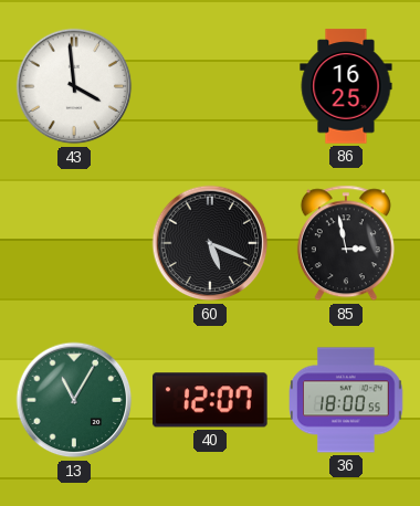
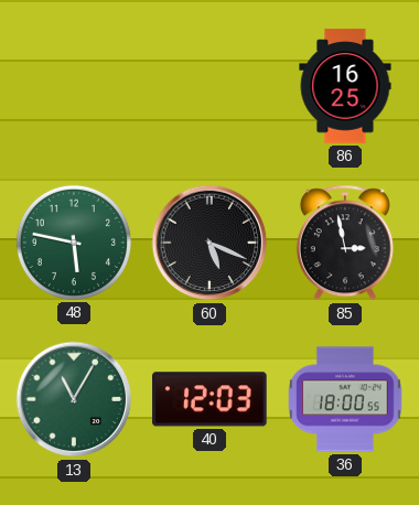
43: 3:59 -> none (74, 86)
48: none -> 5:47 (74, 243)
40: 12:07 -> 12:03 (209, 399)
